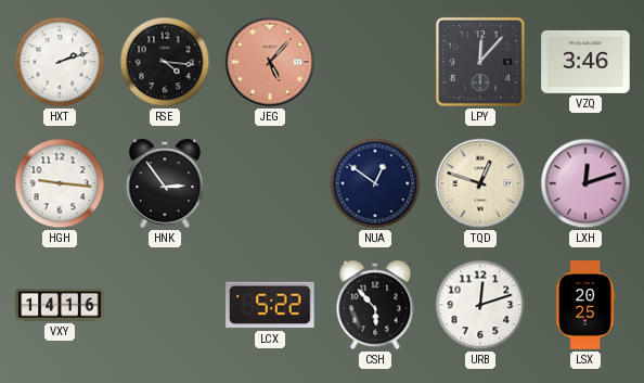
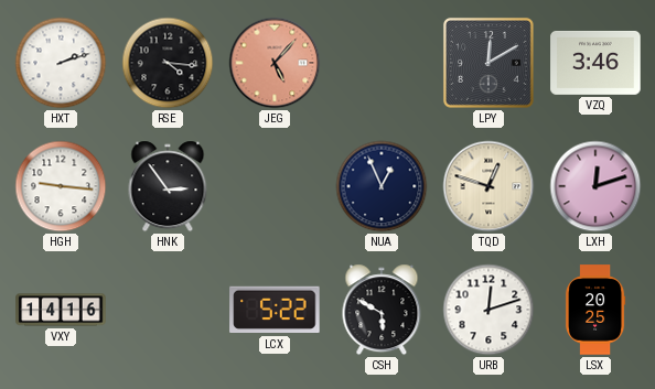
LPY: 12:07 -> 12:10 (488, 63)
NUA: 12:51 -> 12:56 (382, 186)
CSH: 5:53 -> 5:50 (382, 310)
